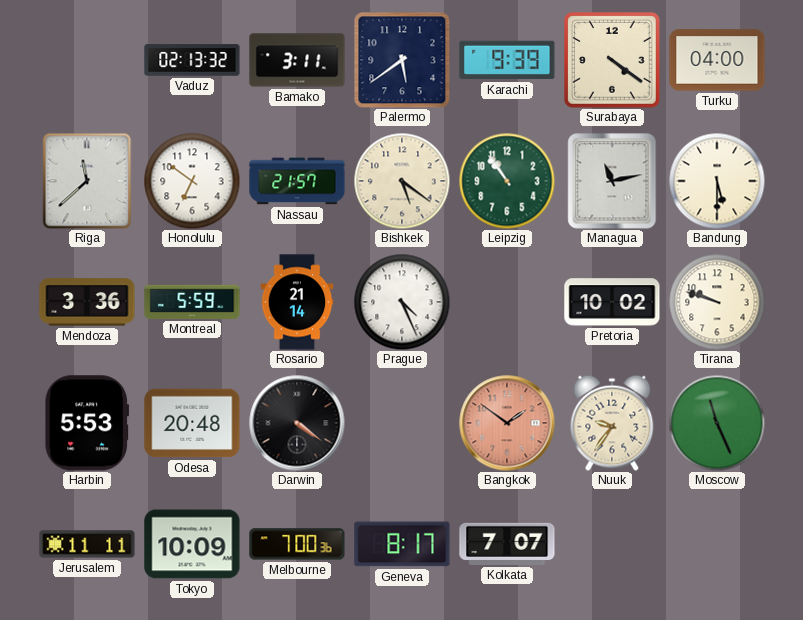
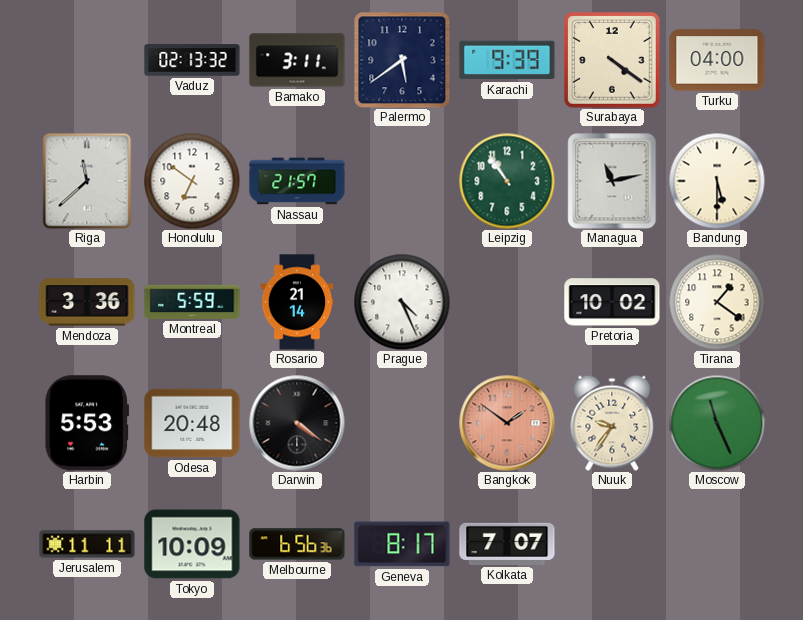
Bishkek: 5:21 -> none (402, 181)
Tirana: 9:48 -> 1:21 (717, 302)
Melbourne: 7:00 -> 6:56 (297, 544)
